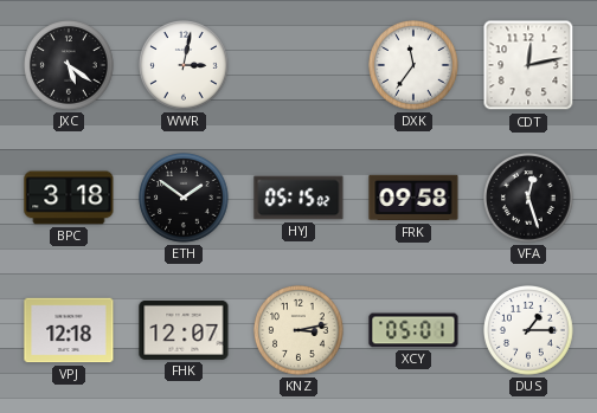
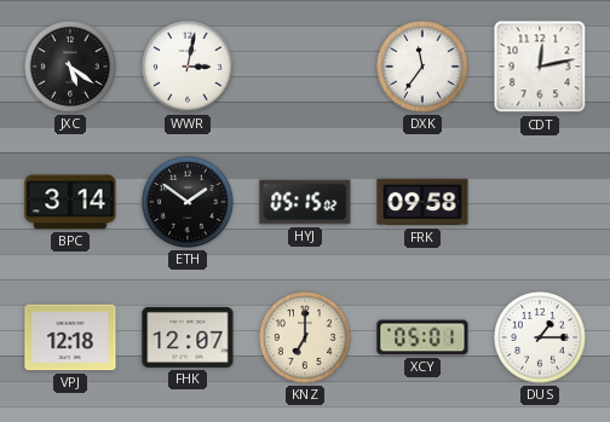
BPC: 3:18 -> 3:14 (70, 202)
VFA: 12:27 -> none (529, 199)
KNZ: 3:13 -> 7:00 (306, 339)
